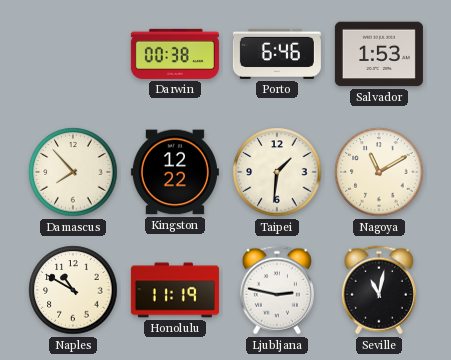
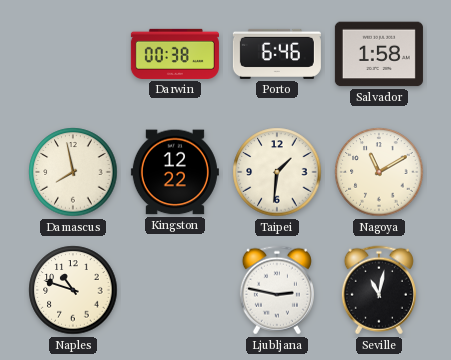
Salvador: 1:53 -> 1:58 (379, 54)
Damascus: 7:53 -> 7:58 (73, 172)
Naples: 10:50 -> 10:48 (73, 290)
Honolulu: 11:19 -> none (175, 290)
